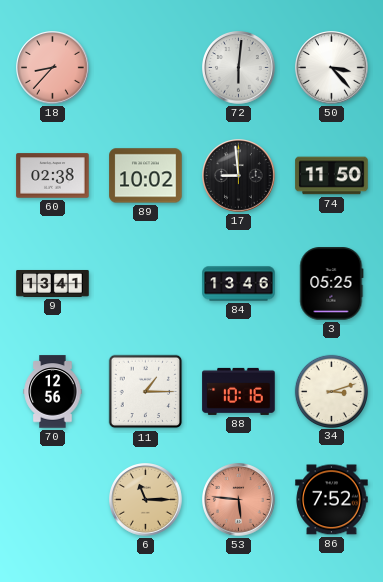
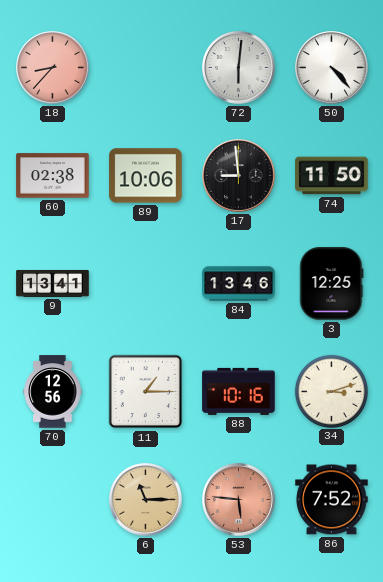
50: 3:23 -> 4:23 (332, 68)
89: 10:02 -> 10:06 (146, 176)
3: 05:25 -> 12:25 (332, 284)
